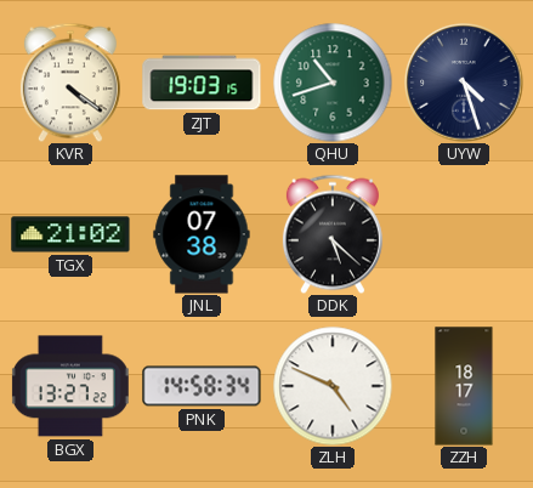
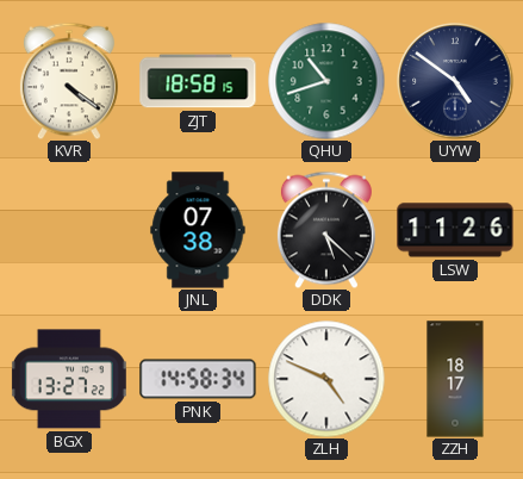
ZJT: 19:03 -> 18:58 (198, 81)
UYW: 4:27 -> 4:51 (455, 81)
TGX: 21:02 -> none (70, 234)
LSW: none -> 11:26 (455, 230)
